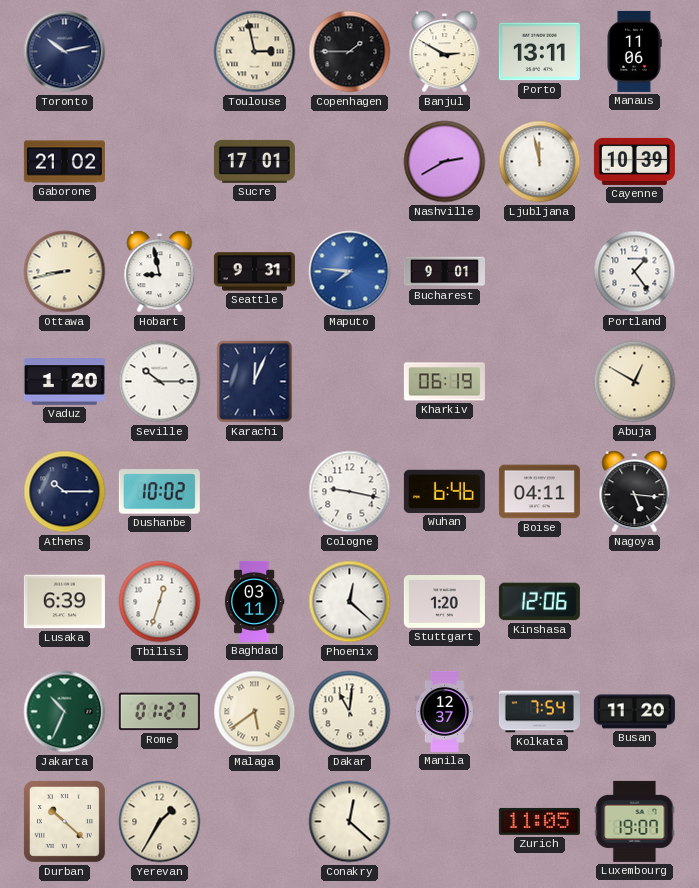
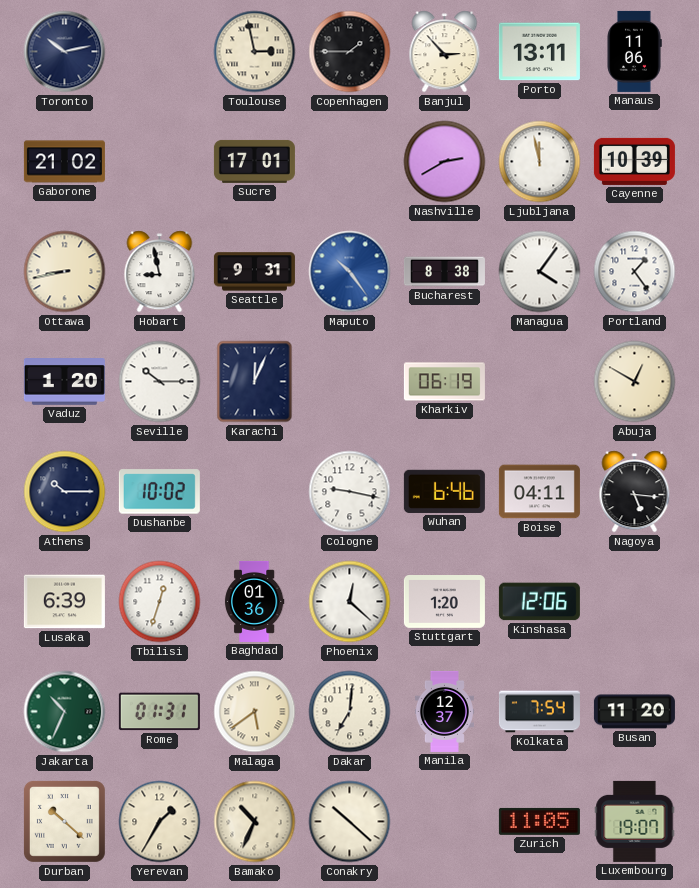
Banjul: 2:50 -> 2:53 (445, 52)
Maputo: 7:46 -> 10:24 (350, 272)
Bucharest: 9:01 -> 8:38 (444, 272)
Managua: none -> 4:06 (540, 272)
Baghdad: 03:11 -> 01:36 (254, 601)
Rome: 01:27 -> 01:31 (159, 712)
Dakar: 11:01 -> 7:01 (350, 712)
Bamako: none -> 10:34 (255, 822)
Conakry: 12:22 -> 10:22 (350, 822)
